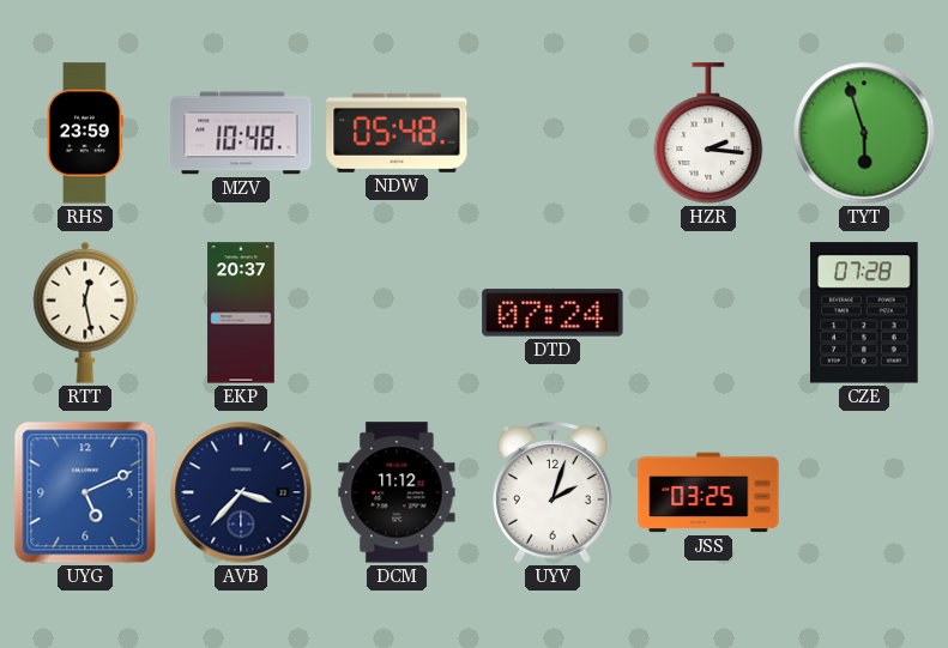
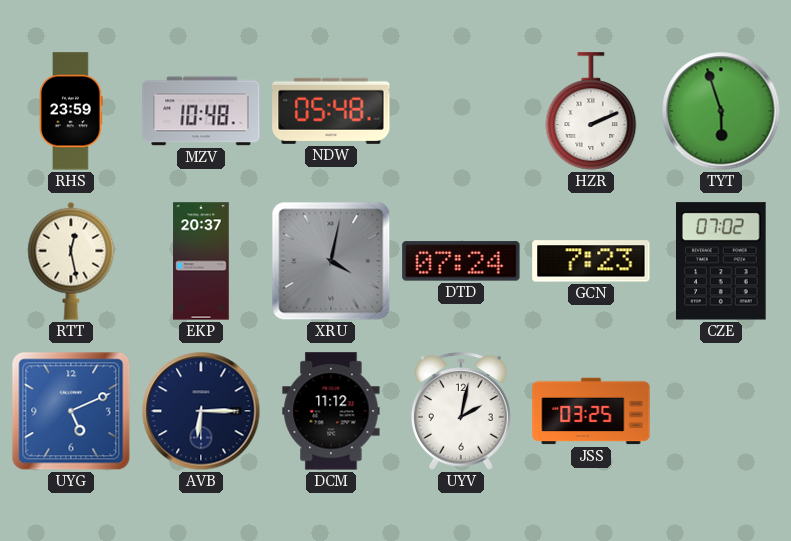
HZR: 2:16 -> 2:11 (591, 111)
XRU: none -> 4:02 (331, 261)
GCN: none -> 7:23 (591, 261)
CZE: 07:28 -> 07:02 (722, 261)
AVB: 3:37 -> 6:15 (201, 411)
UYV: 2:03 -> 2:02 (462, 411)
